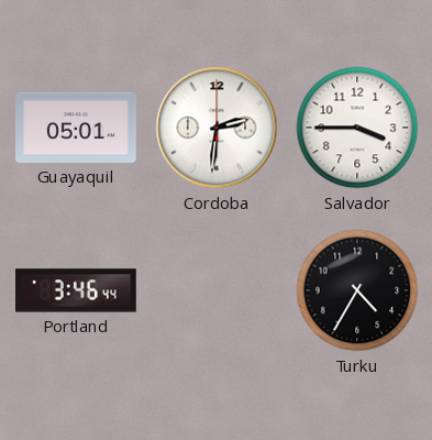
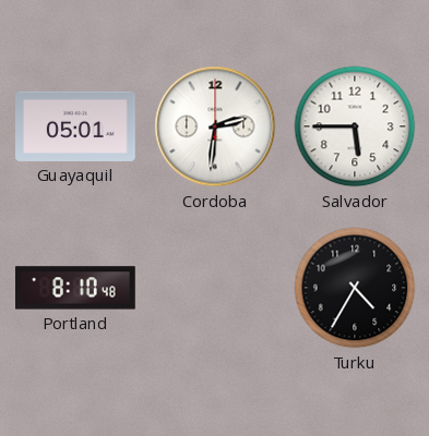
Salvador: 3:45 -> 5:45 (355, 126)
Portland: 3:46 -> 8:10 (76, 288)
